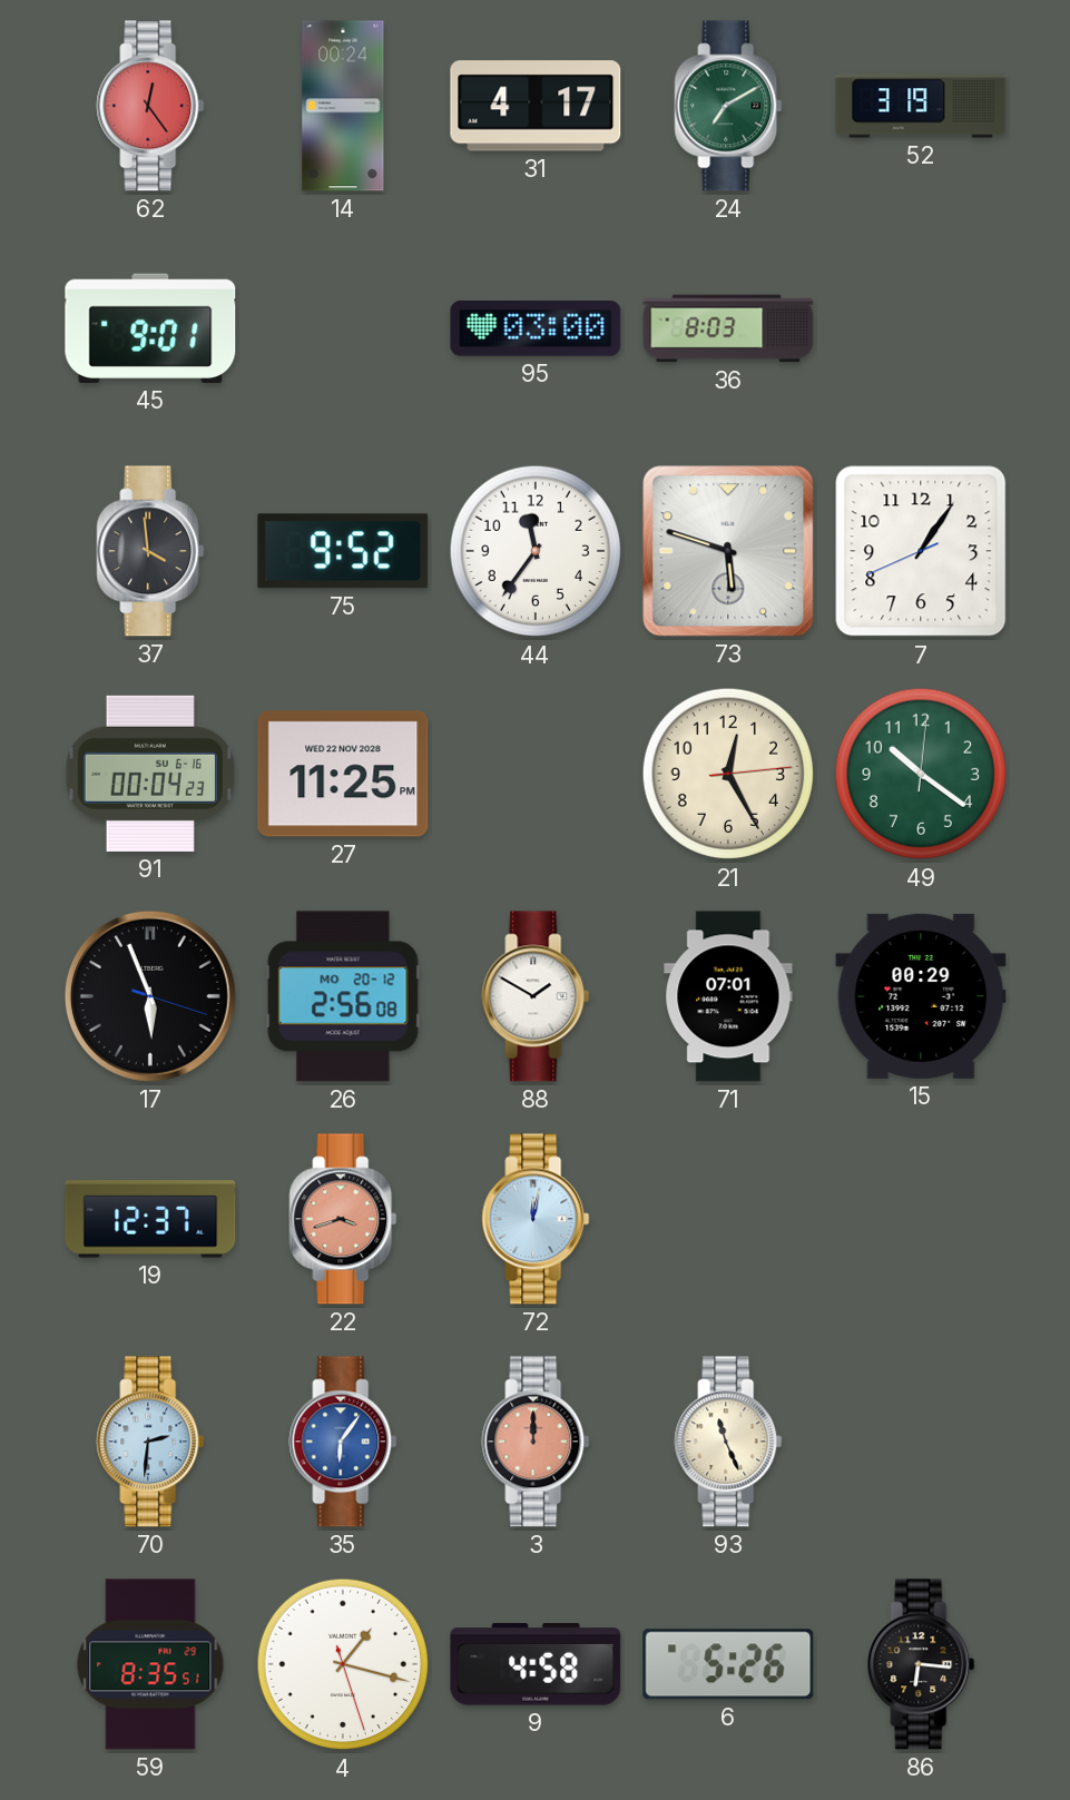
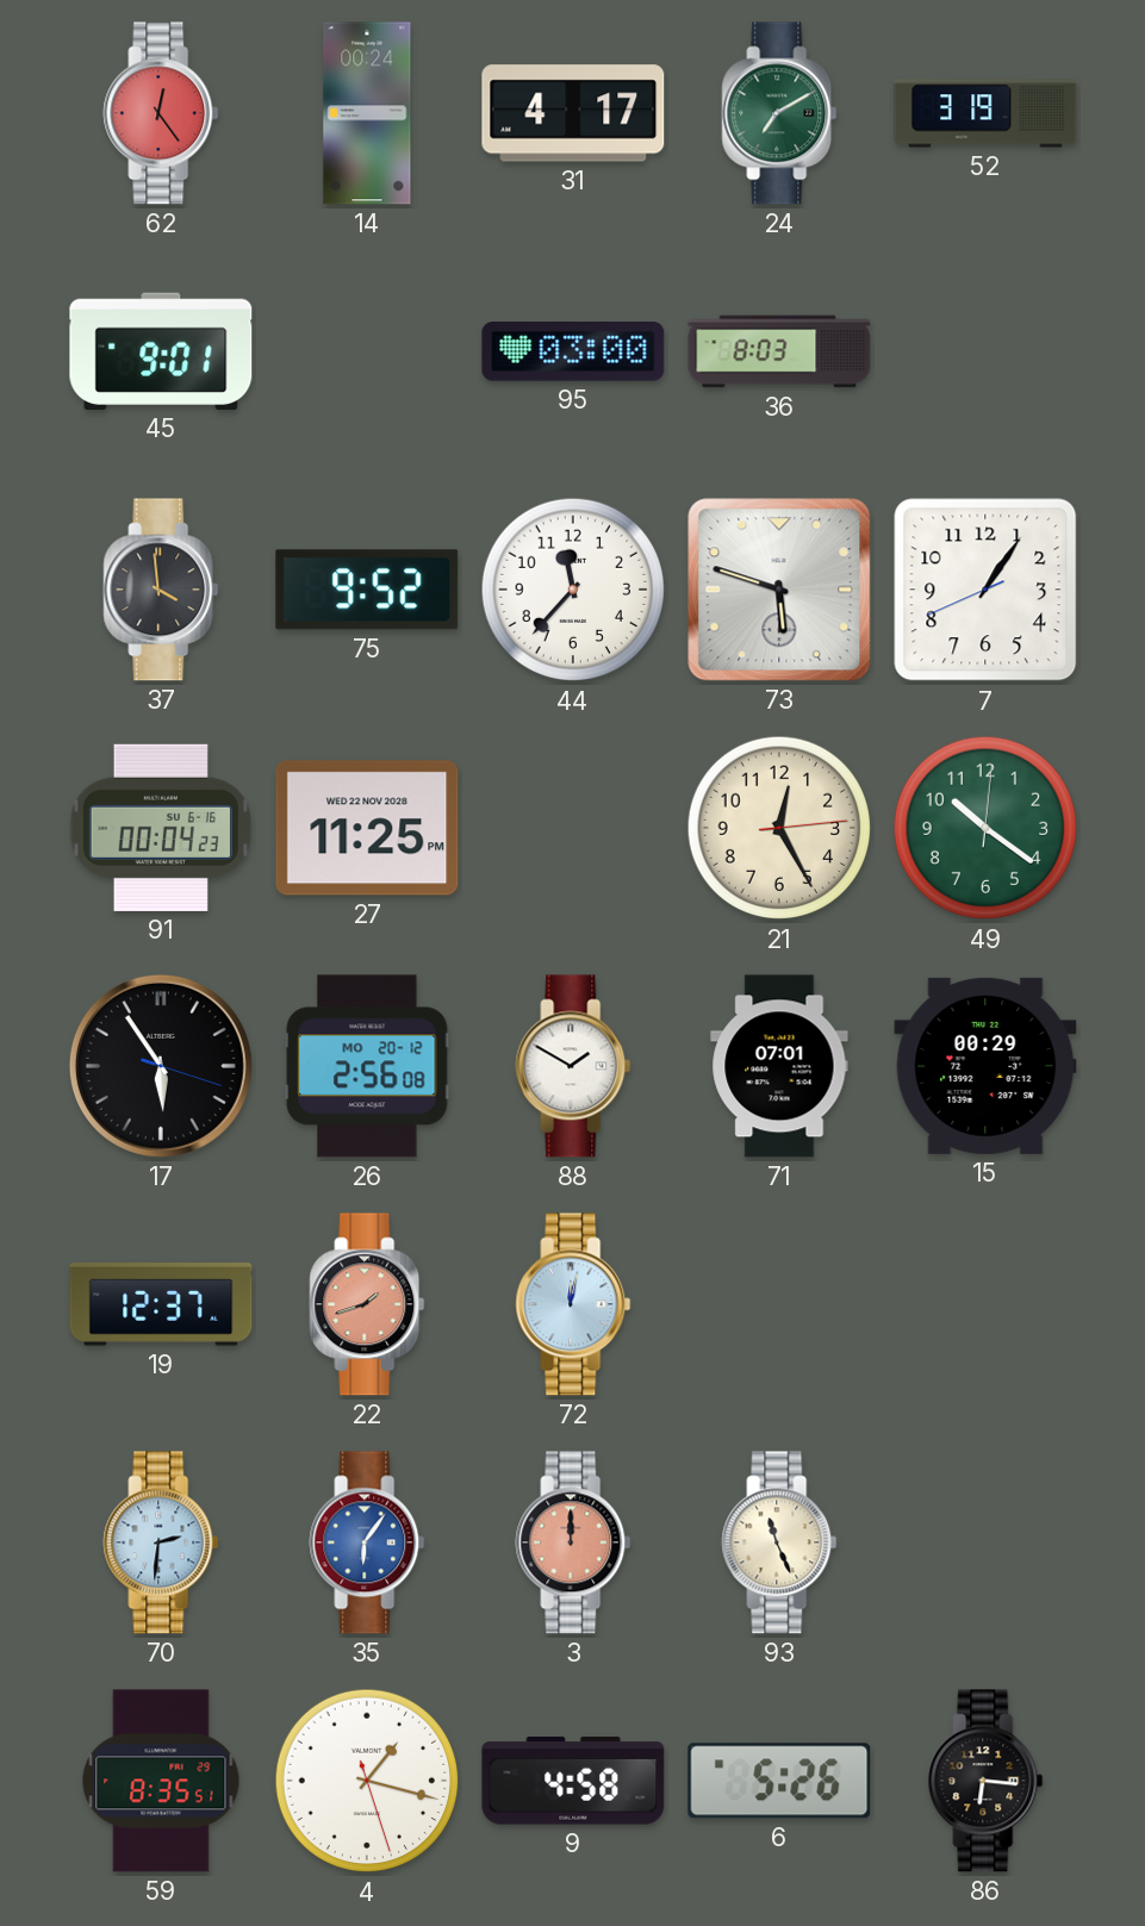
44: 11:36 -> 11:37 (573, 590)
17: 5:56 -> 5:54 (161, 1066)
22: 3:42 -> 1:42 (367, 1304)
